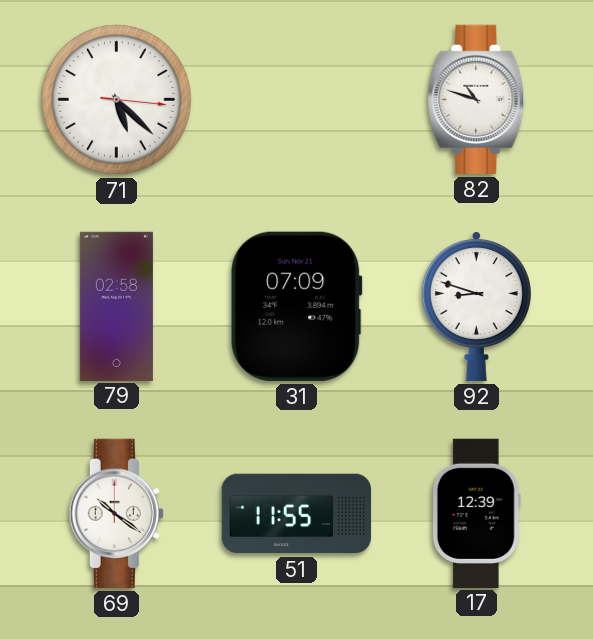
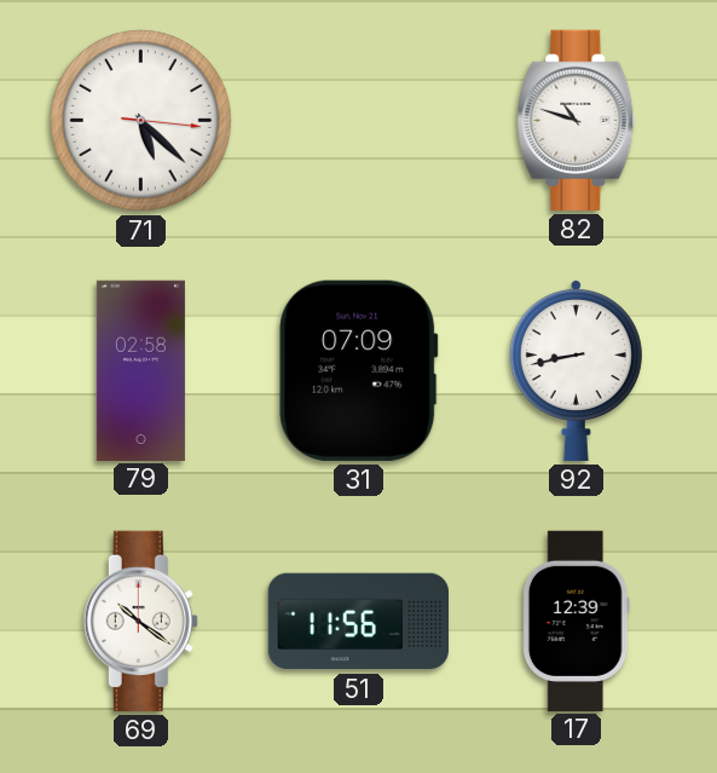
92: 8:48 -> 8:43 (576, 370)
51: 11:55 -> 11:56 (358, 622)
